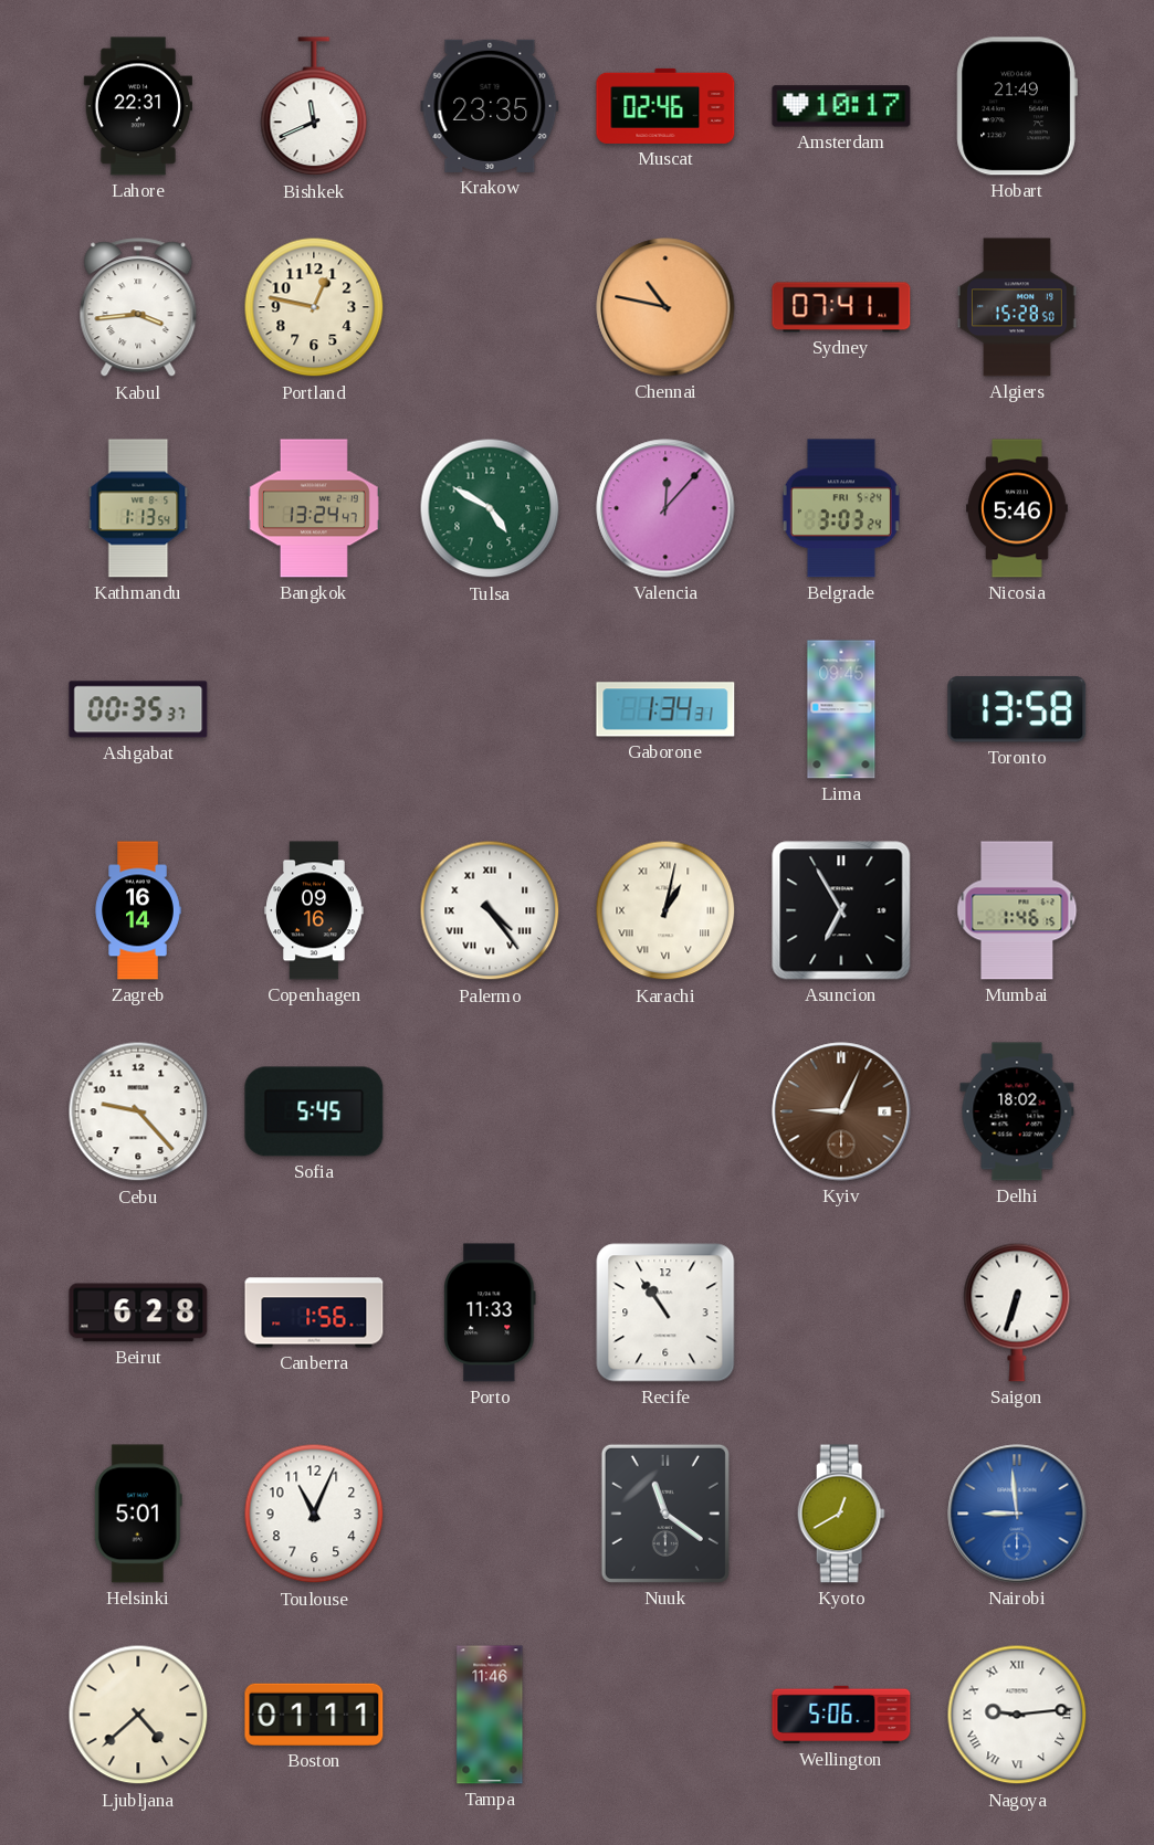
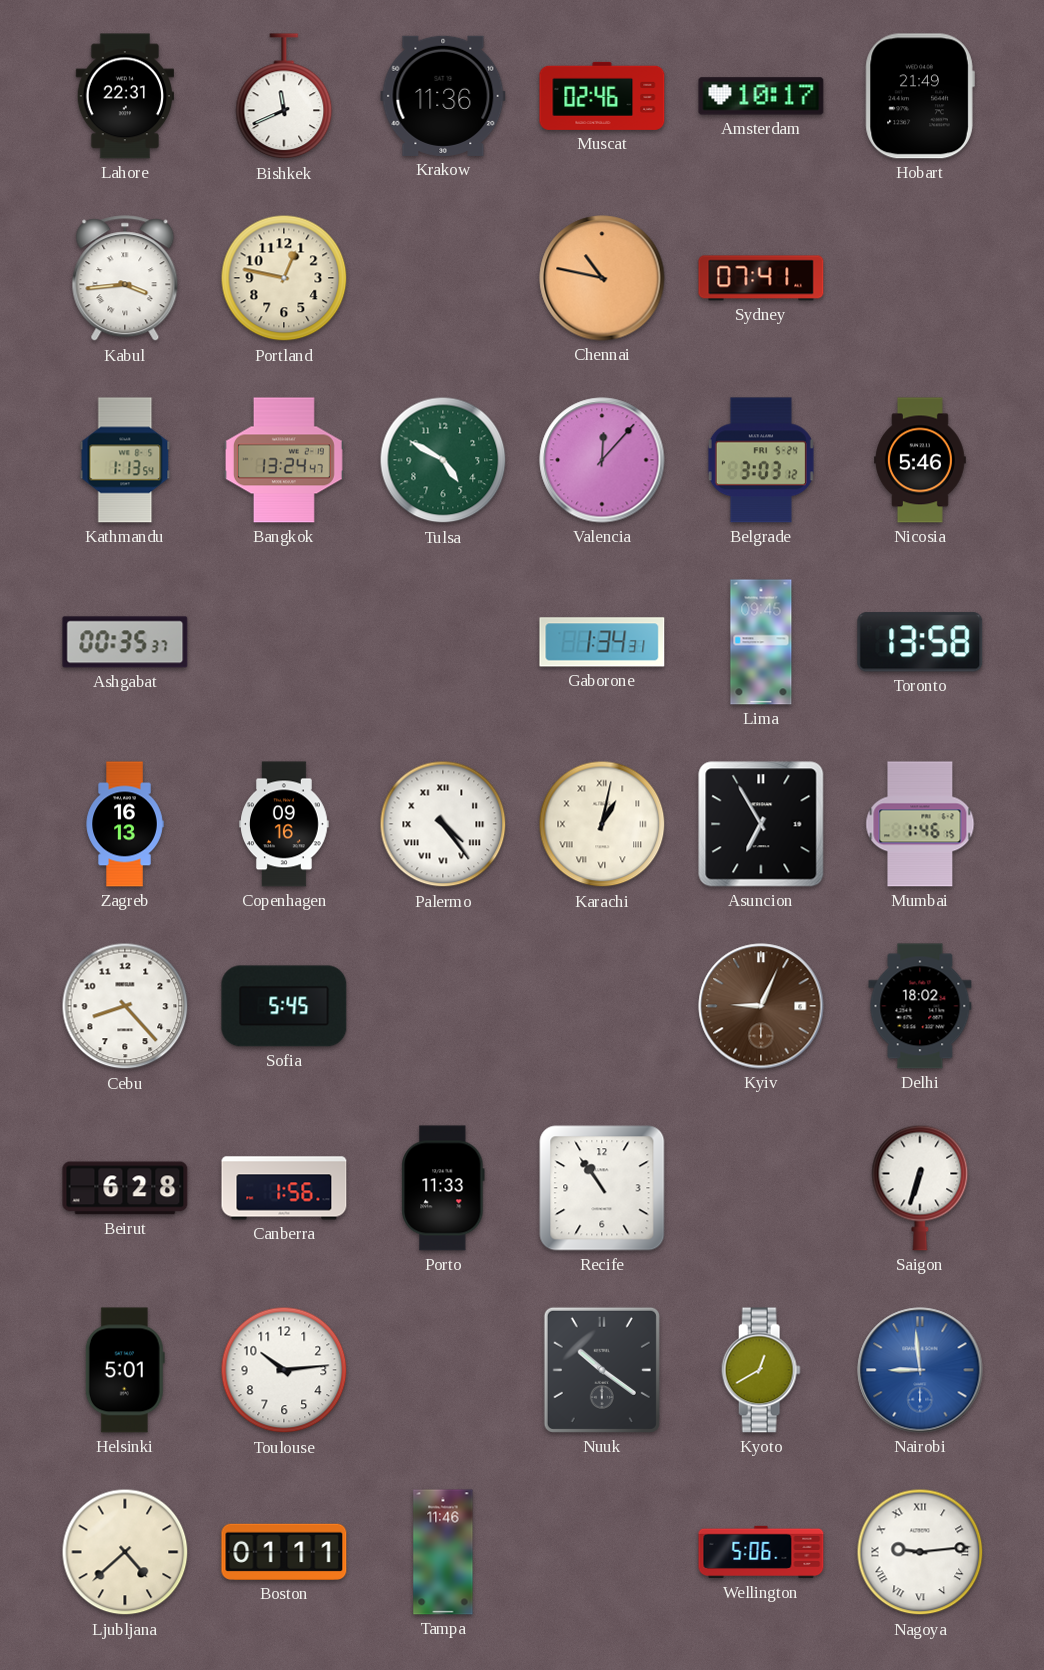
Krakow: 23:35 -> 11:36 (443, 96)
Algiers: 15:28 -> none (1017, 307)
Belgrade: 3:03:24 -> 3:03:12 (761, 460)
Zagreb: 16:14 -> 16:13 (125, 824)
Cebu: 9:23 -> 8:23 (125, 1006)
Toulouse: 11:04 -> 10:14 (284, 1370)
Nuuk: 11:21 -> 10:21 (602, 1370)
